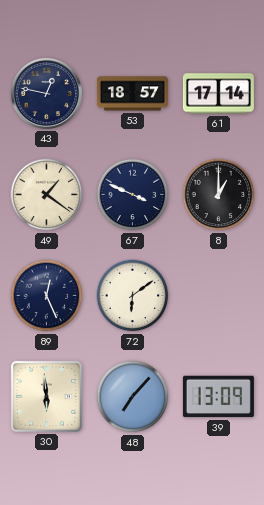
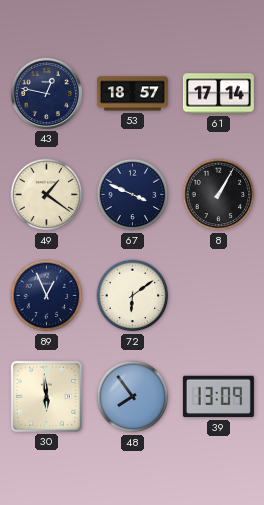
8: 1:00 -> 1:05 (219, 195)
89: 12:26 -> 12:56 (47, 296)
48: 7:07 -> 7:54 (133, 397)
